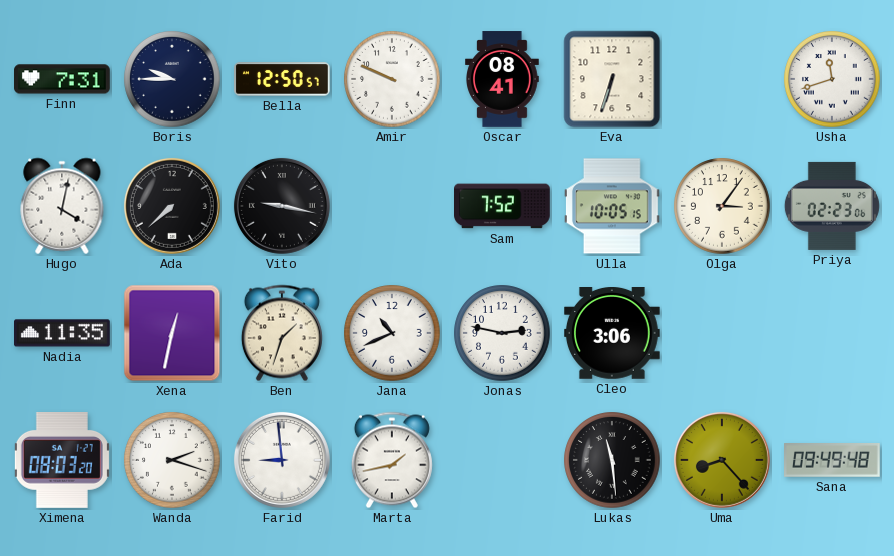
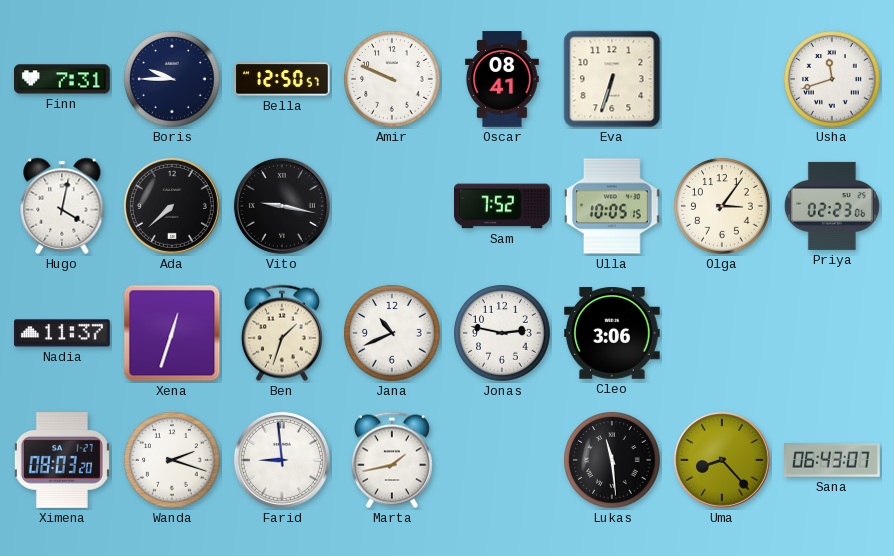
Nadia: 11:35 -> 11:37 (63, 333)
Xena: 12:32 -> 12:33 (172, 333)
Sana: 09:49 -> 06:43 (833, 461)
